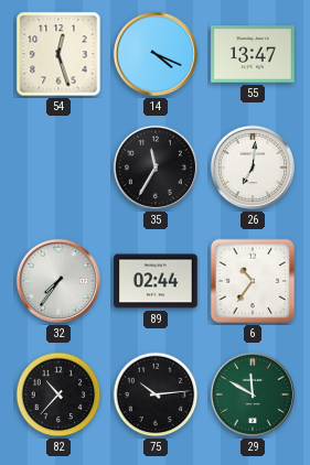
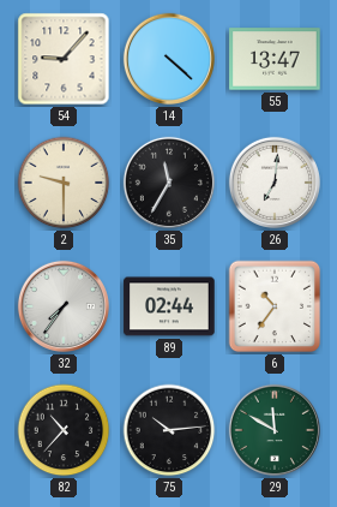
54: 12:27 -> 9:07 (64, 59)
14: 4:19 -> 4:22 (169, 59)
2: none -> 9:30 (64, 183)
